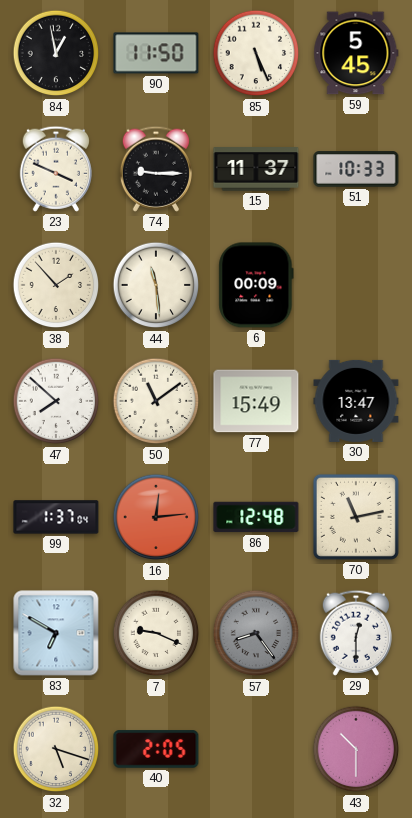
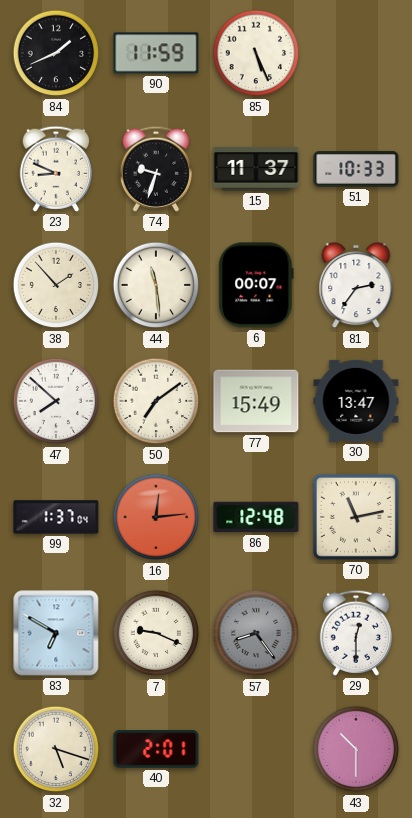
84: 12:58 -> 1:41 (56, 53)
90: 11:50 -> 11:59 (156, 53)
59: 5:45 -> none (356, 53)
23: 3:49 -> 8:49 (56, 169)
74: 9:15 -> 9:33 (156, 169)
6: 00:09 -> 00:07 (256, 285)
81: none -> 2:36 (356, 285)
50: 11:09 -> 7:09 (156, 401)
40: 2:05 -> 2:01 (156, 749)
